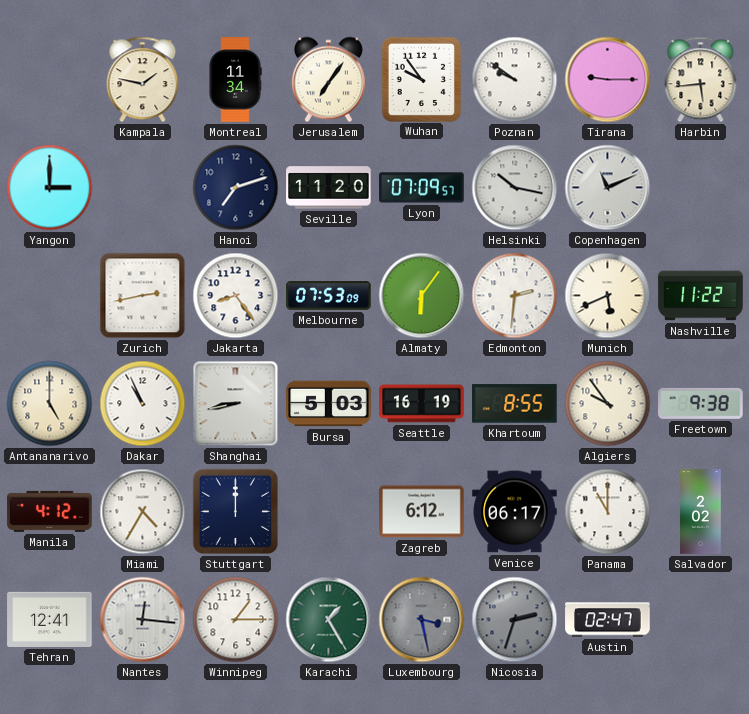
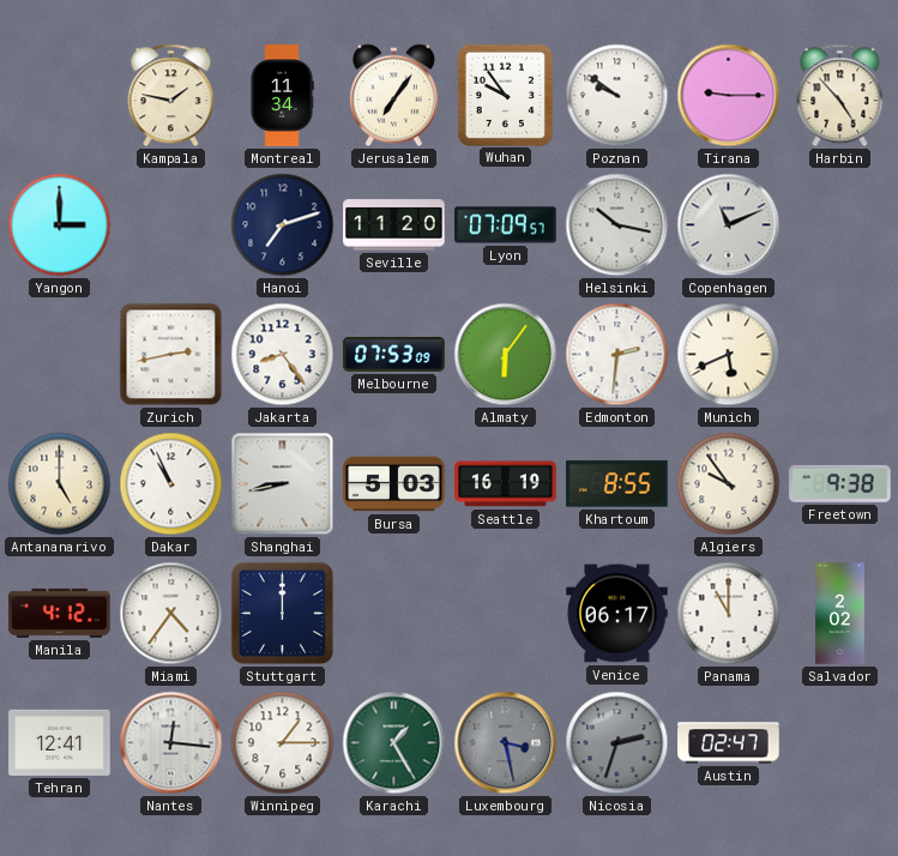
Harbin: 5:44 -> 4:53 (840, 96)
Nashville: 11:22 -> none (701, 296)
Miami: 4:35 -> 4:36 (171, 614)
Zagreb: 6:12 -> none (422, 512)
